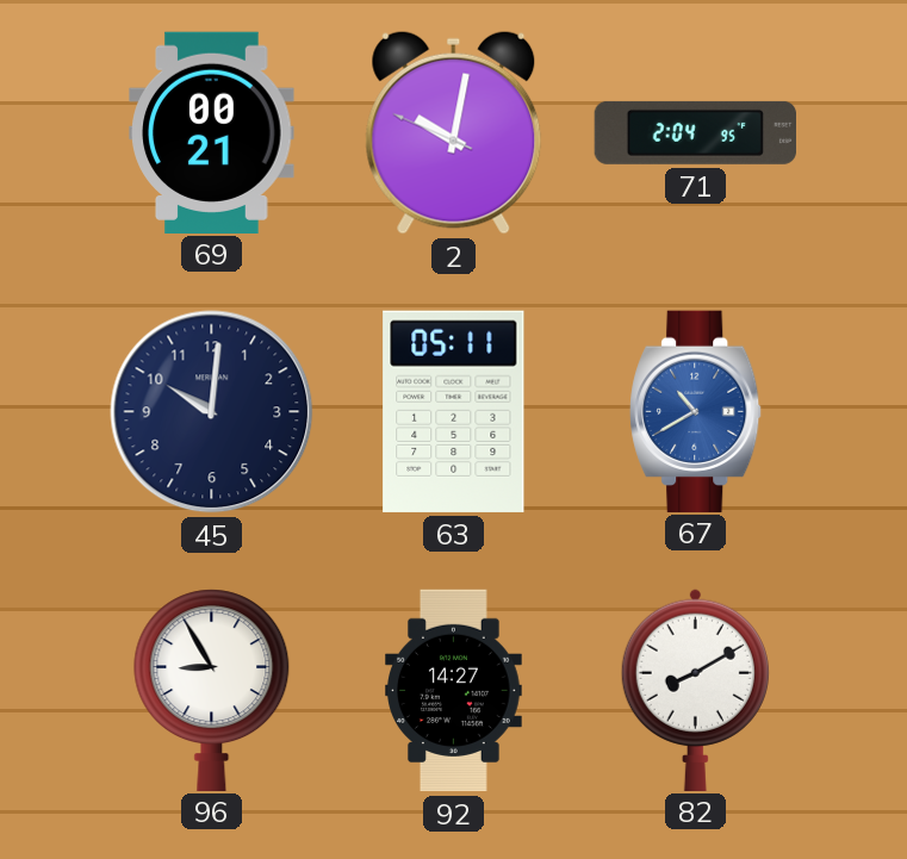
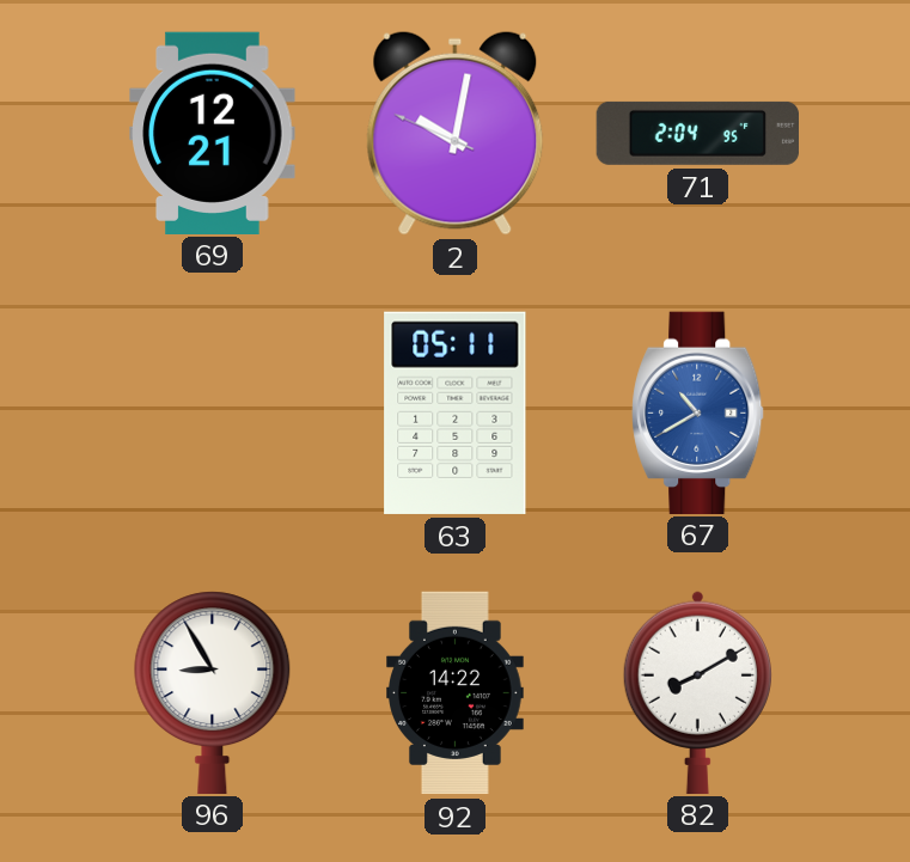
69: 00:21 -> 12:21 (213, 133)
45: 10:01 -> none (212, 412)
92: 14:27 -> 14:22 (456, 693)
